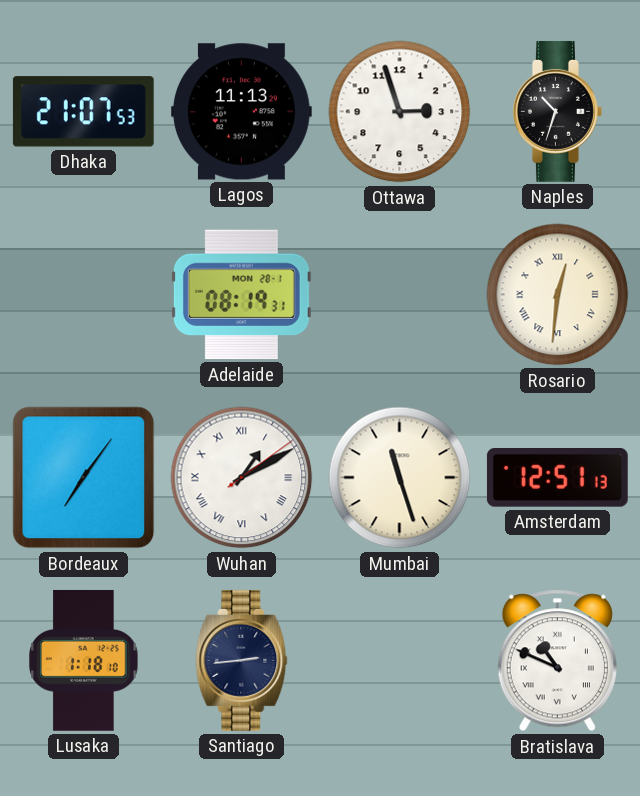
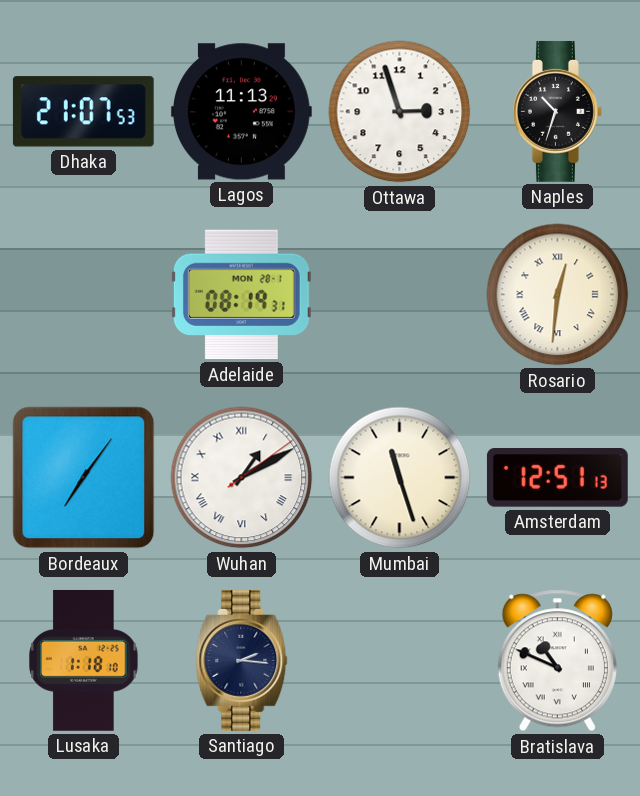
Santiago: 2:44 -> 2:16 (242, 660)
